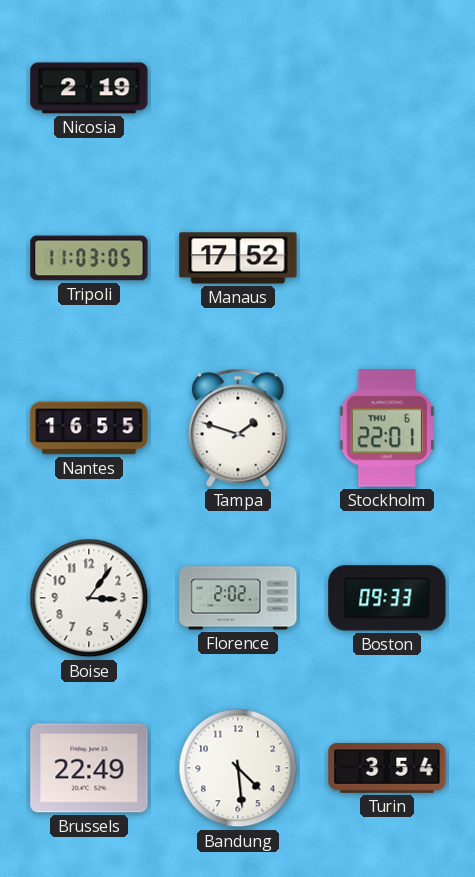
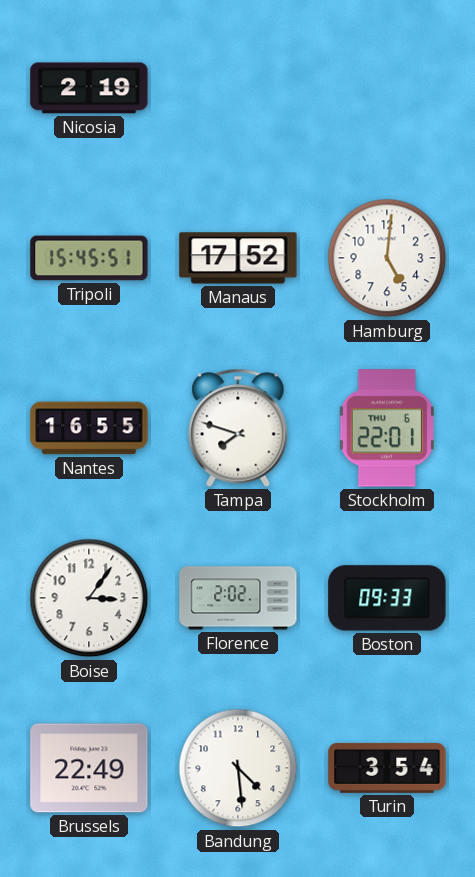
Tripoli: 11:03 -> 15:45 (89, 258)
Hamburg: none -> 5:01 (387, 258)
Tampa: 1:48 -> 7:48 (238, 428)
